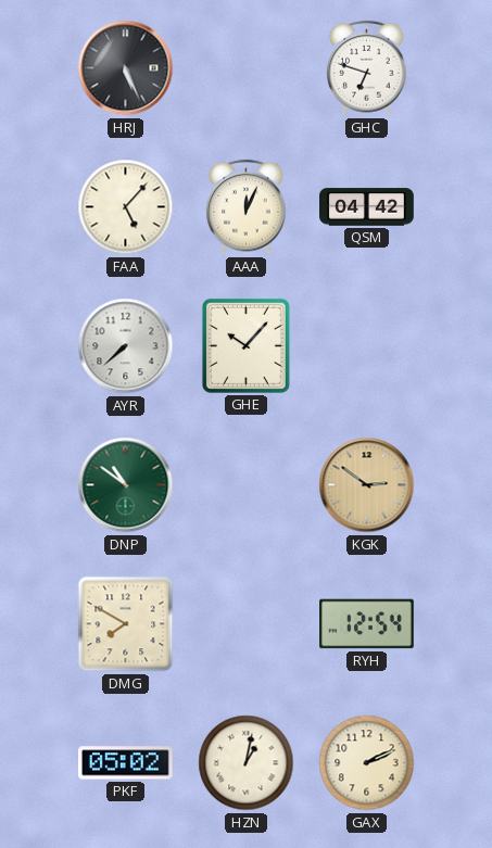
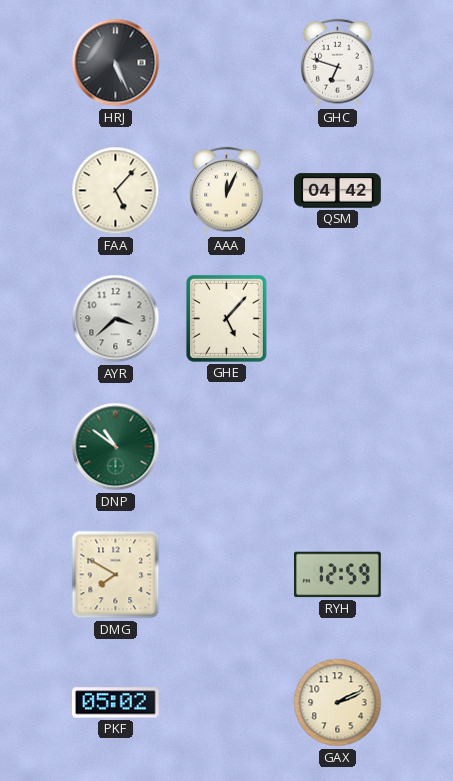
AYR: 7:38 -> 3:38 (116, 319)
GHE: 10:07 -> 5:07 (226, 318)
KGK: 2:51 -> none (367, 485)
RYH: 12:54 -> 12:59 (338, 575)
HZN: 1:02 -> none (247, 763)
